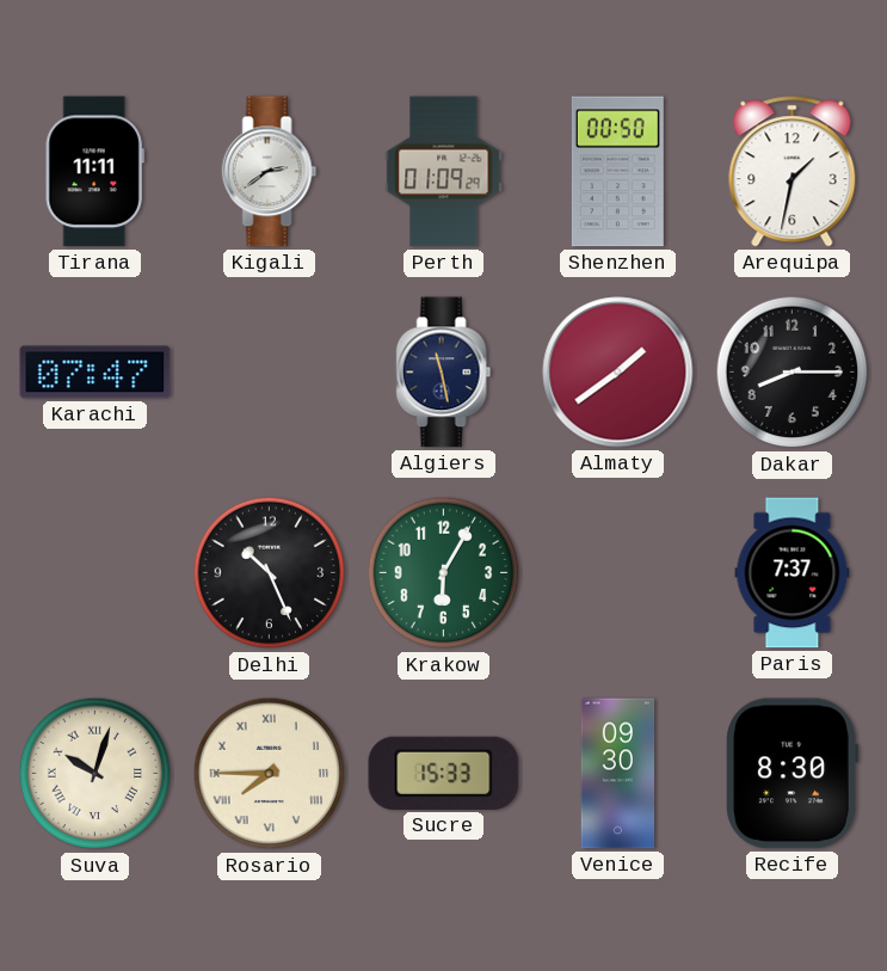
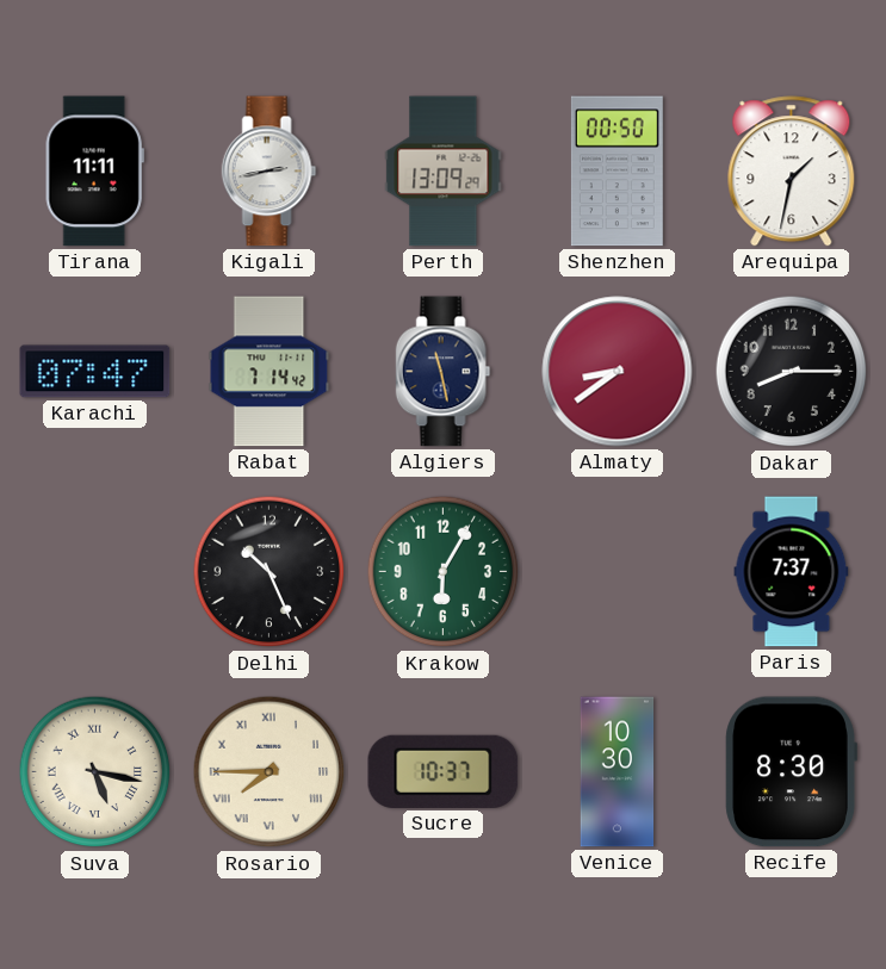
Kigali: 2:39 -> 2:43 (269, 172)
Perth: 01:09 -> 13:09 (444, 172)
Rabat: none -> 7:14 (269, 372)
Almaty: 1:39 -> 8:39 (618, 372)
Suva: 10:03 -> 5:17 (95, 772)
Sucre: 15:33 -> 10:37 (444, 771)
Venice: 09:30 -> 10:30 (618, 772)
